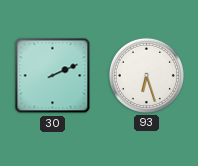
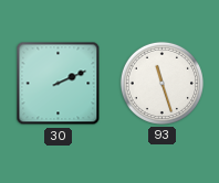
93: 6:27 -> 11:27 (161, 83)
